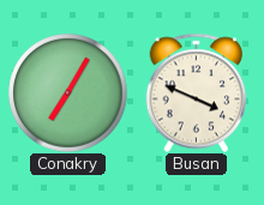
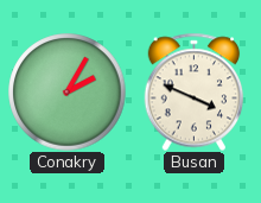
Conakry: 7:05 -> 2:05 (68, 93)
